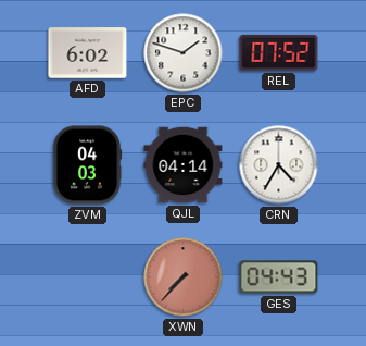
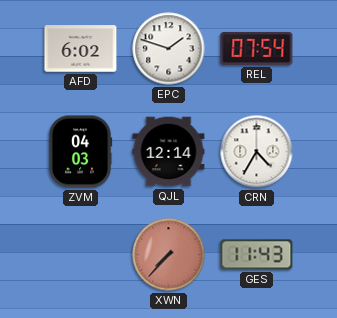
REL: 07:52 -> 07:54 (257, 48)
QJL: 04:14 -> 12:14 (169, 152)
GES: 04:43 -> 11:43 (257, 255)
